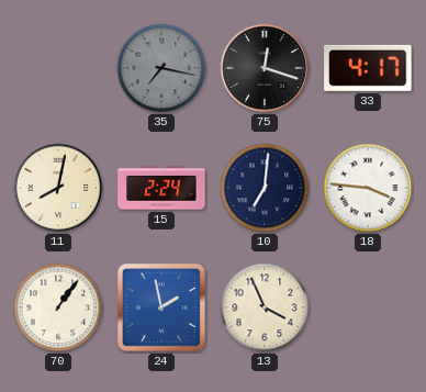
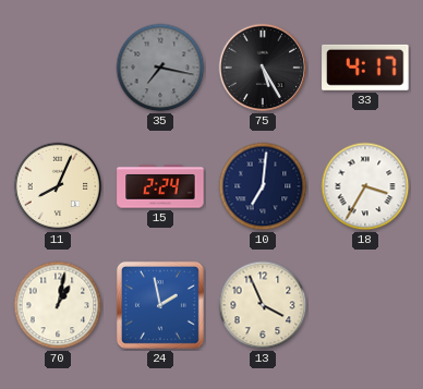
75: 12:18 -> 5:25 (263, 68)
11: 8:02 -> 8:04 (58, 186)
18: 3:46 -> 3:35 (365, 186)
70: 1:06 -> 1:02 (58, 305)
